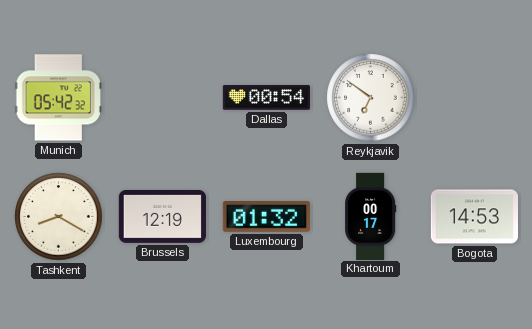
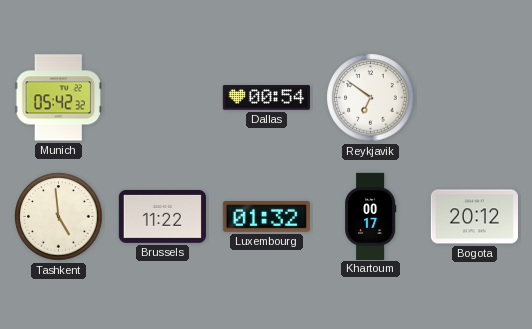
Tashkent: 8:20 -> 4:59 (59, 217)
Brussels: 12:19 -> 11:22 (162, 216)
Bogota: 14:53 -> 20:12 (474, 217)
